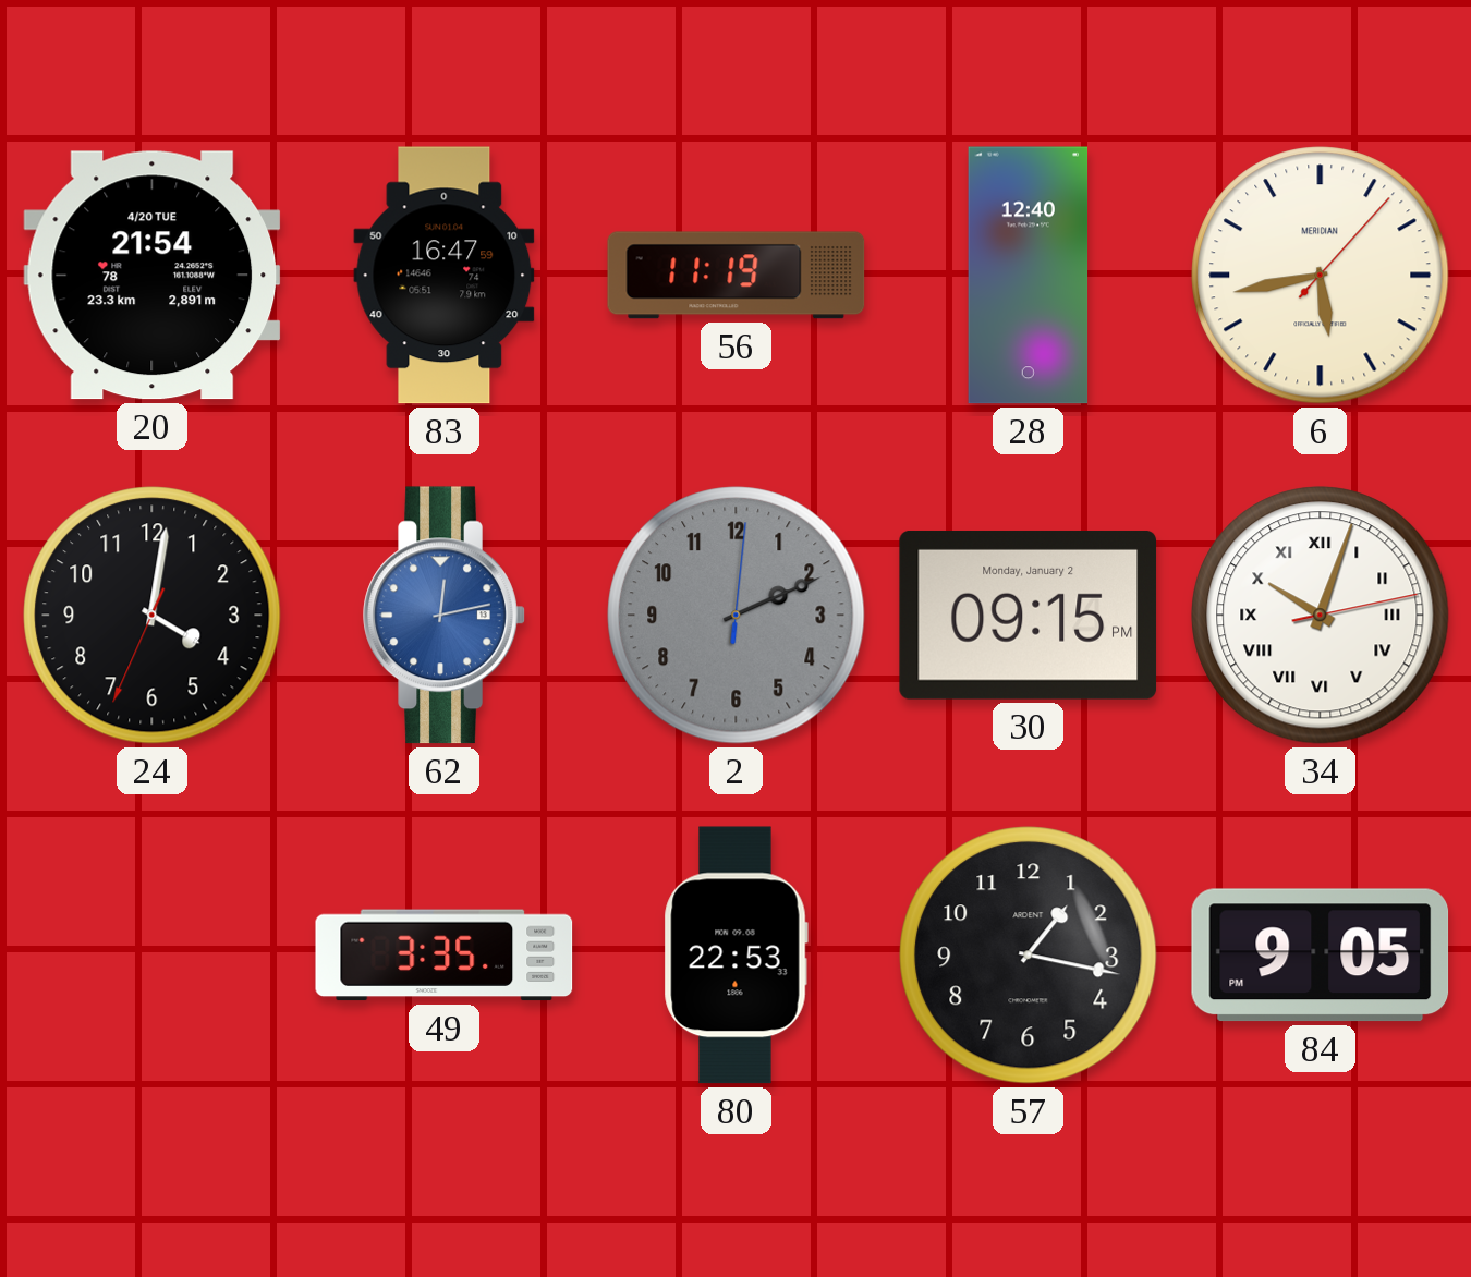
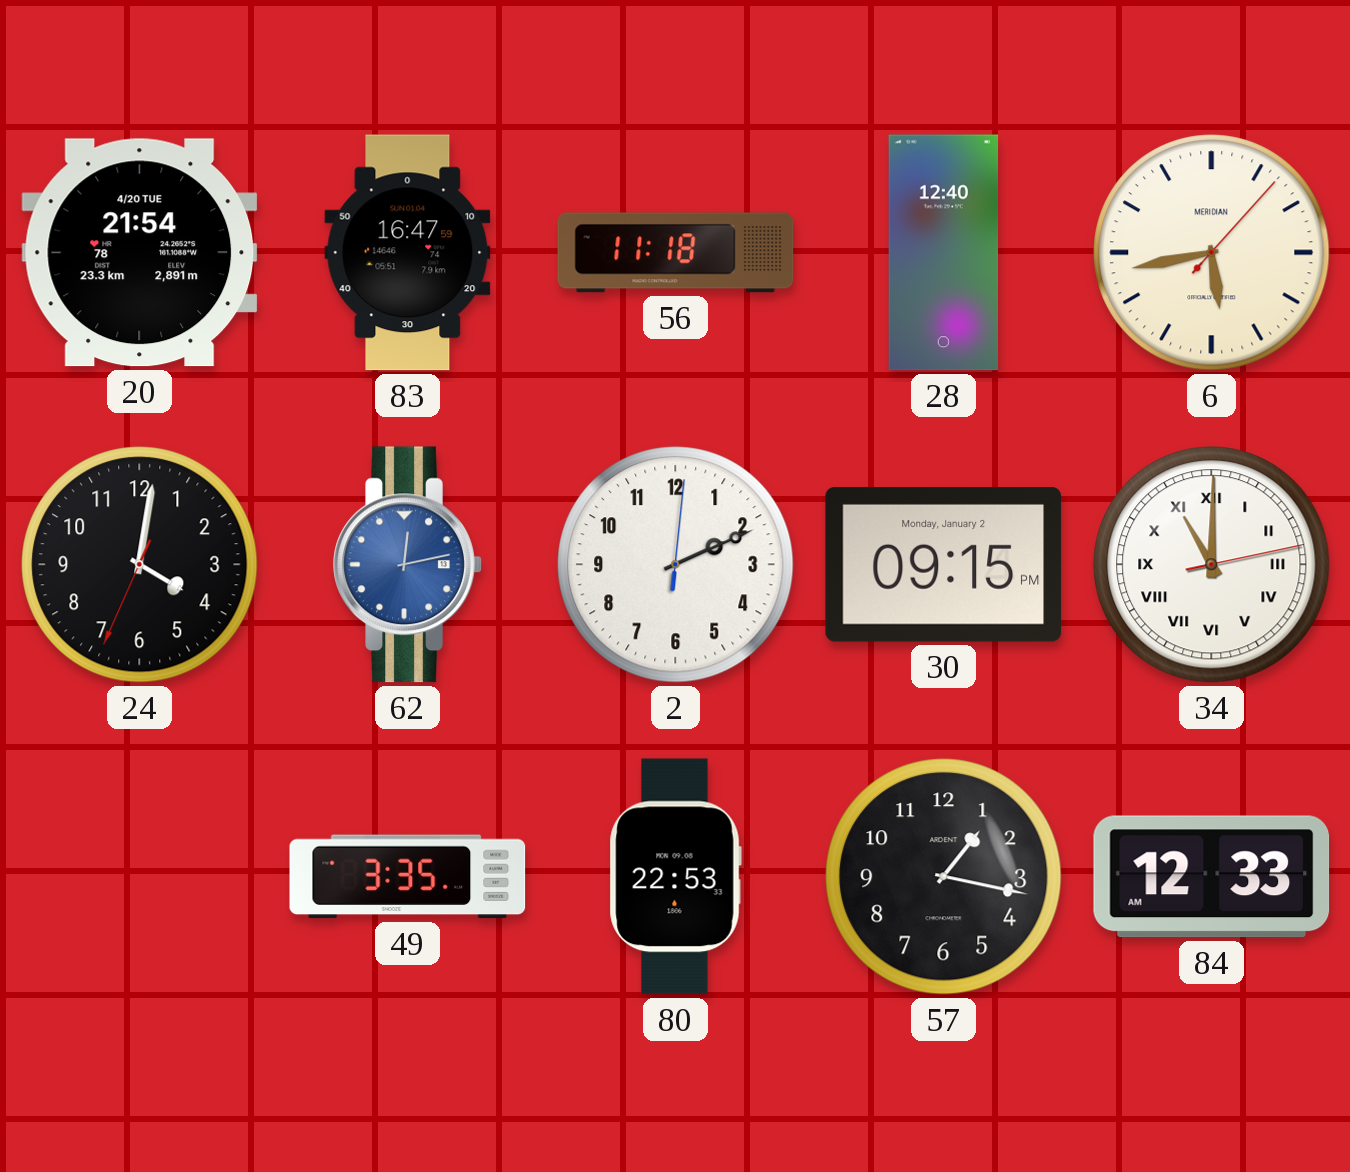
56: 11:19 -> 11:18 (676, 253)
2 dial: grey -> white (676, 565)
34: 10:03 -> 11:00 (1212, 565)
84: 9:05 -> 12:33 (1212, 877)
